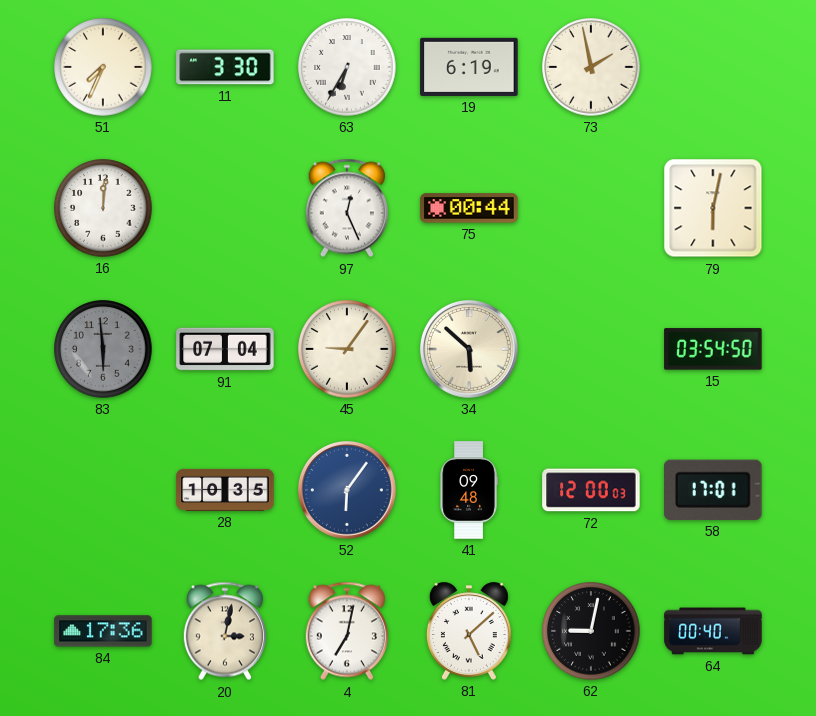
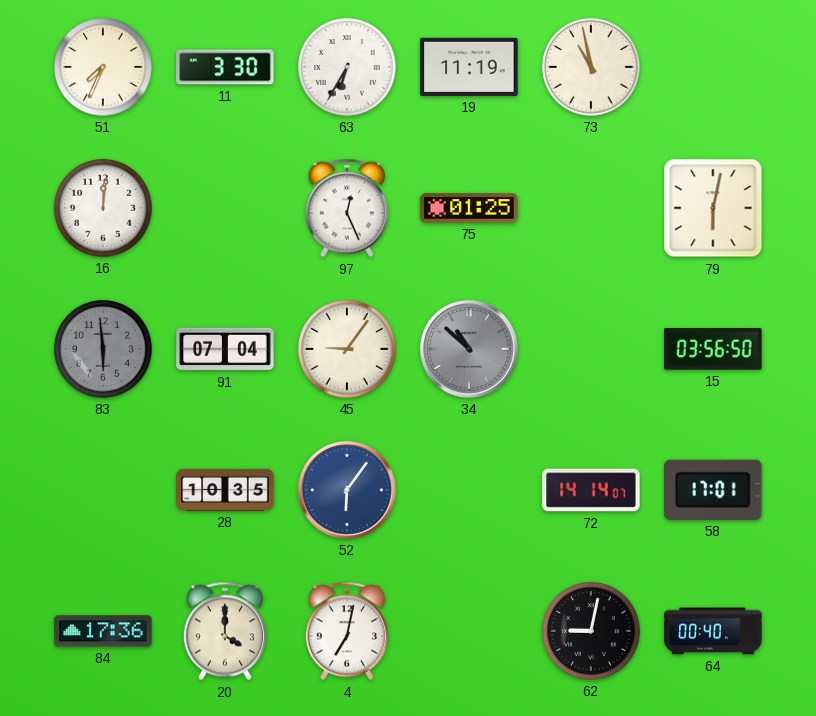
19: 6:19 -> 11:19 (469, 67)
73: 1:58 -> 10:58 (591, 67)
75: 00:44 -> 01:25 (469, 208)
34: 5:52 -> 10:52 (469, 349)
34 dial: cream -> grey (469, 349)
15: 03:54 -> 03:56 (713, 349)
41: 09:48 -> none (469, 490)
72: 12:00 -> 14:14 (591, 490)
20: 3:02 -> 4:00 (225, 631)
81: 5:08 -> none (469, 631)
